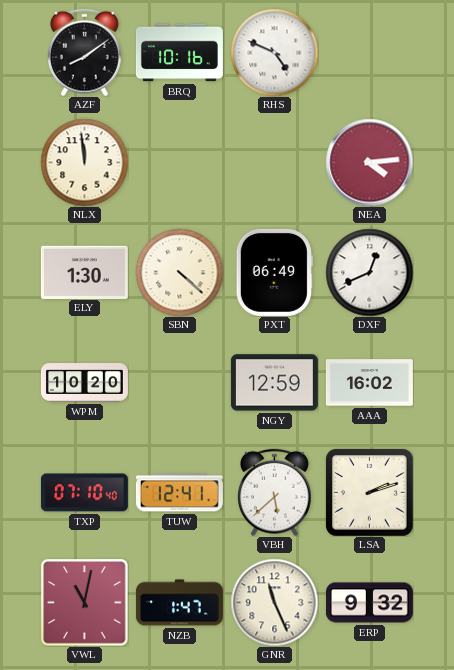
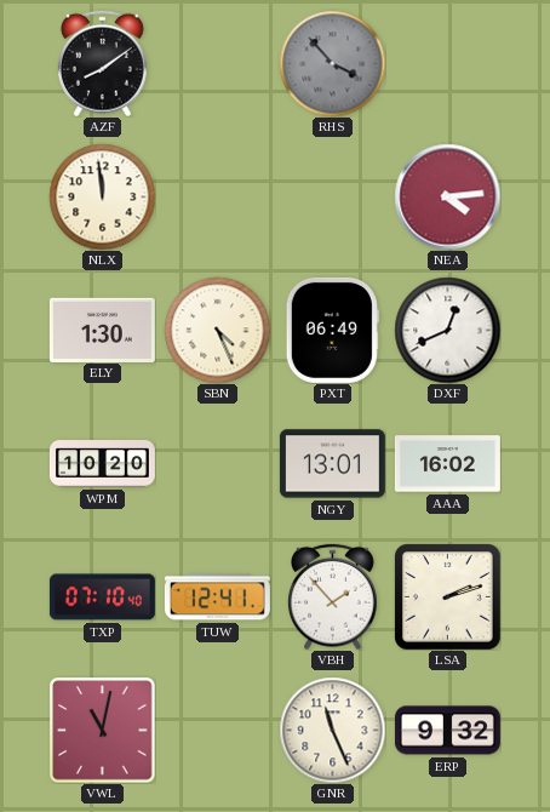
BRQ: 10:16 -> none (179, 53)
RHS: 4:49 -> 3:53 (332, 63)
RHS dial: white -> grey (332, 63)
SBN: 4:22 -> 4:26 (217, 330)
NGY: 12:59 -> 13:01 (332, 464)
VBH: 5:38 -> 1:53 (333, 596)
NZB: 1:47 -> none (179, 603)
